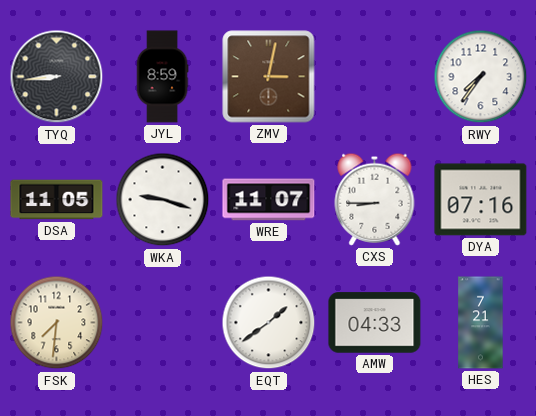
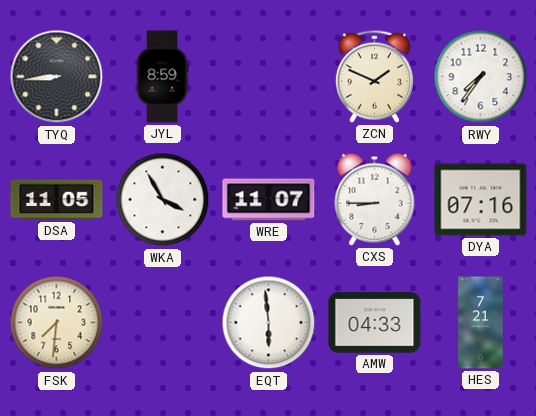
ZMV: 3:02 -> none (269, 77)
ZCN: none -> 1:49 (374, 76)
WKA: 9:18 -> 3:55 (163, 200)
EQT: 1:39 -> 5:59 (269, 323)
